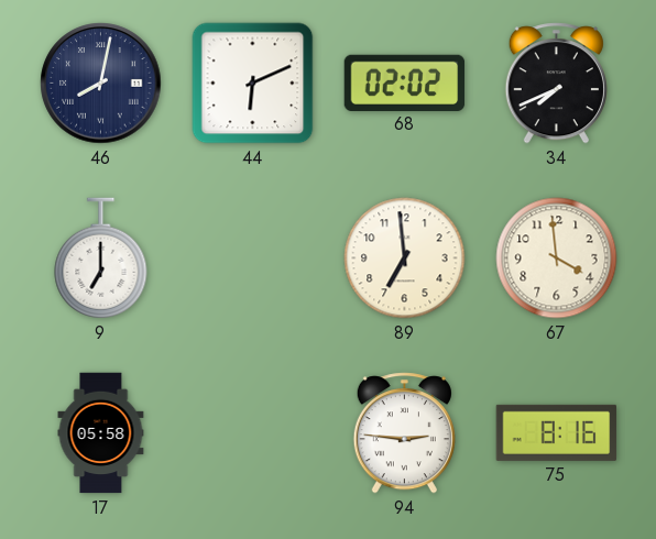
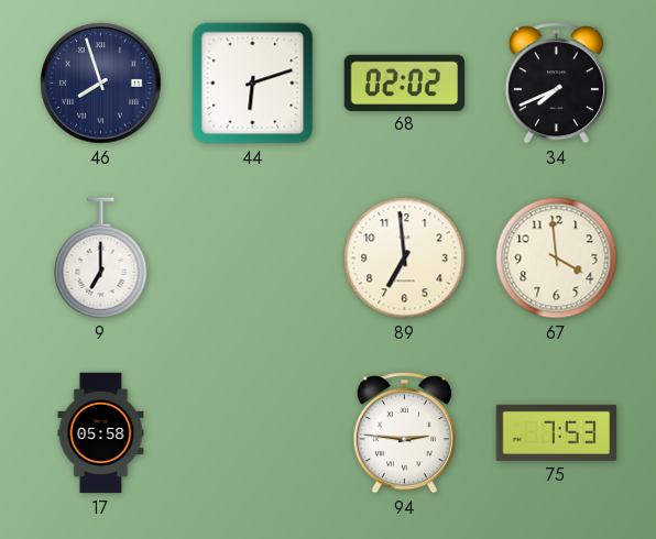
46: 8:02 -> 7:57 (101, 84)
44: 6:11 -> 6:12 (253, 84)
75: 8:16 -> 7:53 (557, 432)
